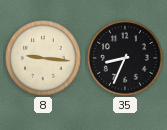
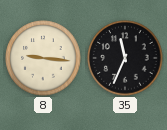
35: 8:34 -> 11:34 (125, 58)
